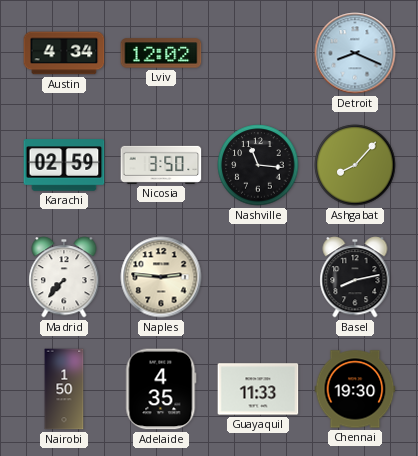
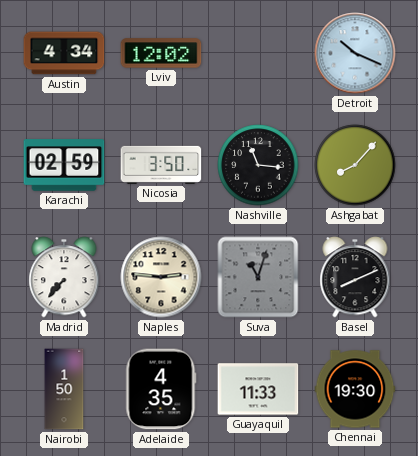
Detroit: 8:19 -> 10:19 (355, 53)
Suva: none -> 11:03 (258, 277)
Basel: 8:13 -> 8:11 (355, 277)
